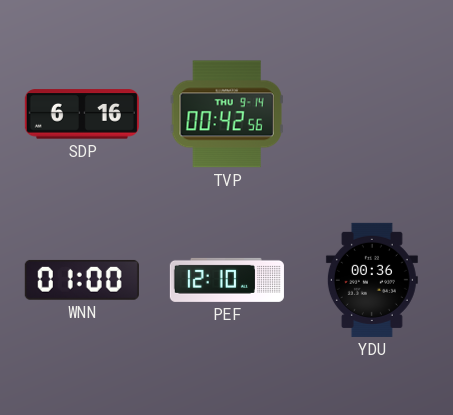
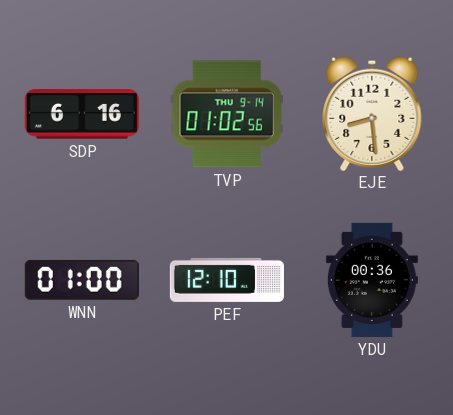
TVP: 00:42 -> 01:02 (227, 114)
EJE: none -> 8:29 (372, 113)
